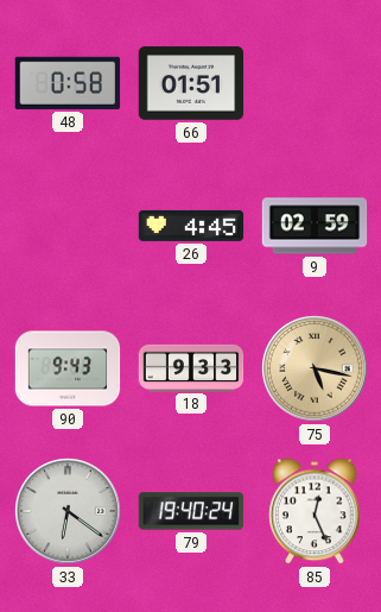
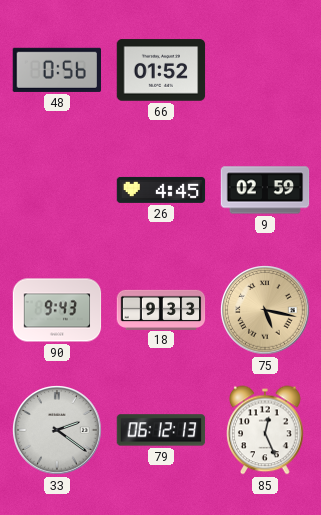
48: 0:58 -> 0:56 (56, 70)
66: 01:51 -> 01:52 (161, 70)
33: 6:21 -> 2:21 (57, 430)
79: 19:40 -> 06:12 (161, 430)
